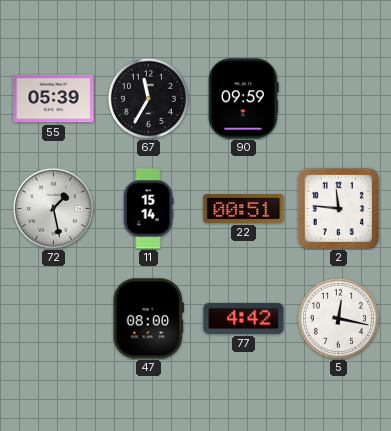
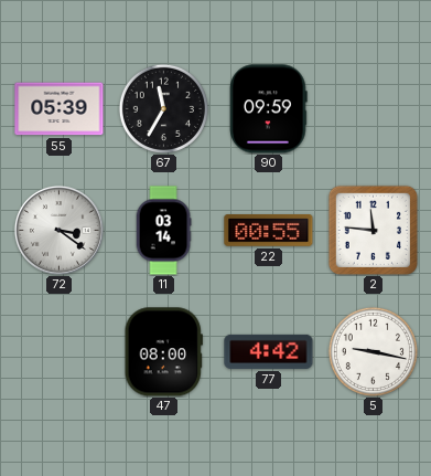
72: 1:28 -> 3:21 (58, 230)
11: 15:14 -> 03:14 (163, 231)
22: 00:51 -> 00:55 (269, 231)
5: 12:17 -> 9:17 (373, 351)
